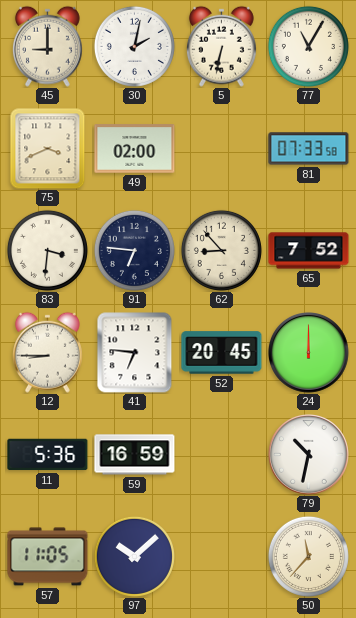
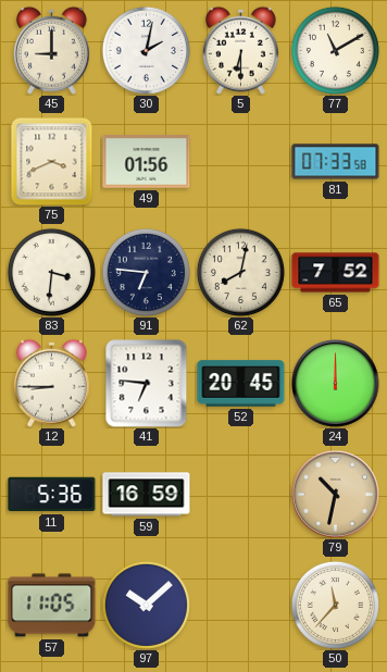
5: 6:32 -> 6:30 (240, 50)
77: 11:05 -> 11:10 (335, 50)
49: 02:00 -> 01:56 (147, 162)
62: 8:53 -> 8:02 (240, 272)
79 dial: white -> champagne (336, 495)
